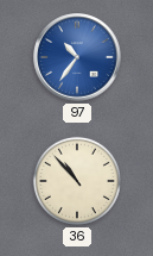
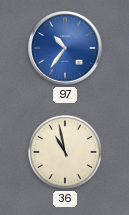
36: 10:53 -> 10:58 (65, 152)
